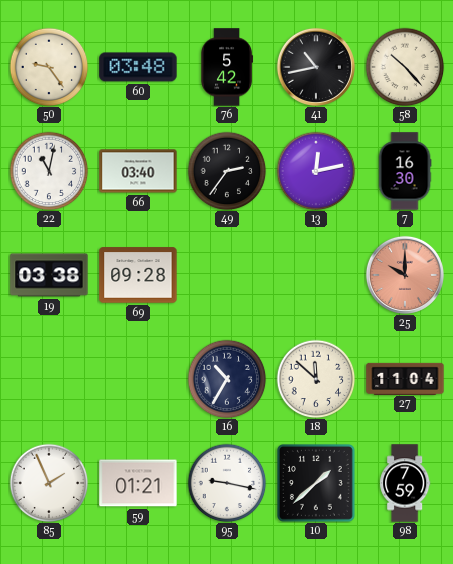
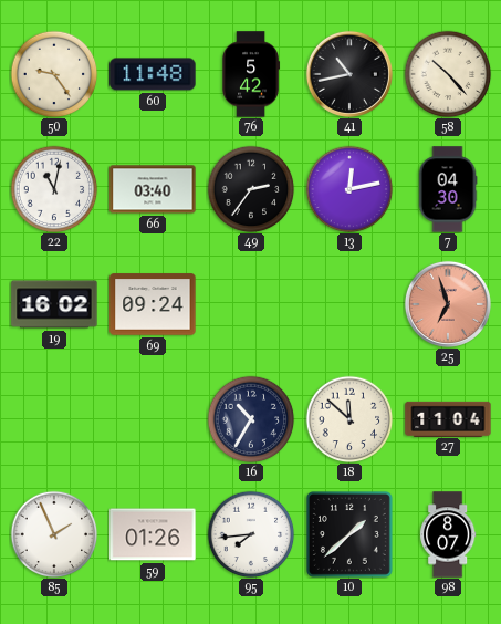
60: 03:48 -> 11:48 (153, 74)
7: 16:30 -> 04:30 (448, 189)
19: 03:38 -> 16:02 (54, 304)
69: 09:28 -> 09:24 (153, 304)
25: 10:00 -> 6:57 (448, 304)
59: 01:21 -> 01:26 (153, 534)
95: 9:17 -> 7:44 (251, 534)
98: 7:59 -> 8:07 (448, 534)
